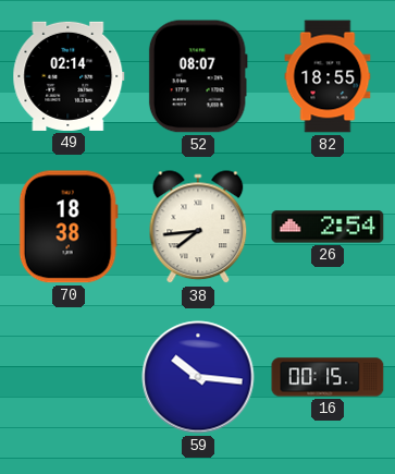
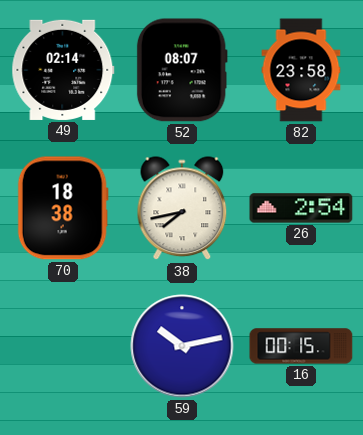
82: 18:55 -> 23:58 (301, 70)
38: 7:44 -> 7:43 (182, 209)
59: 10:16 -> 10:13 (182, 346)
